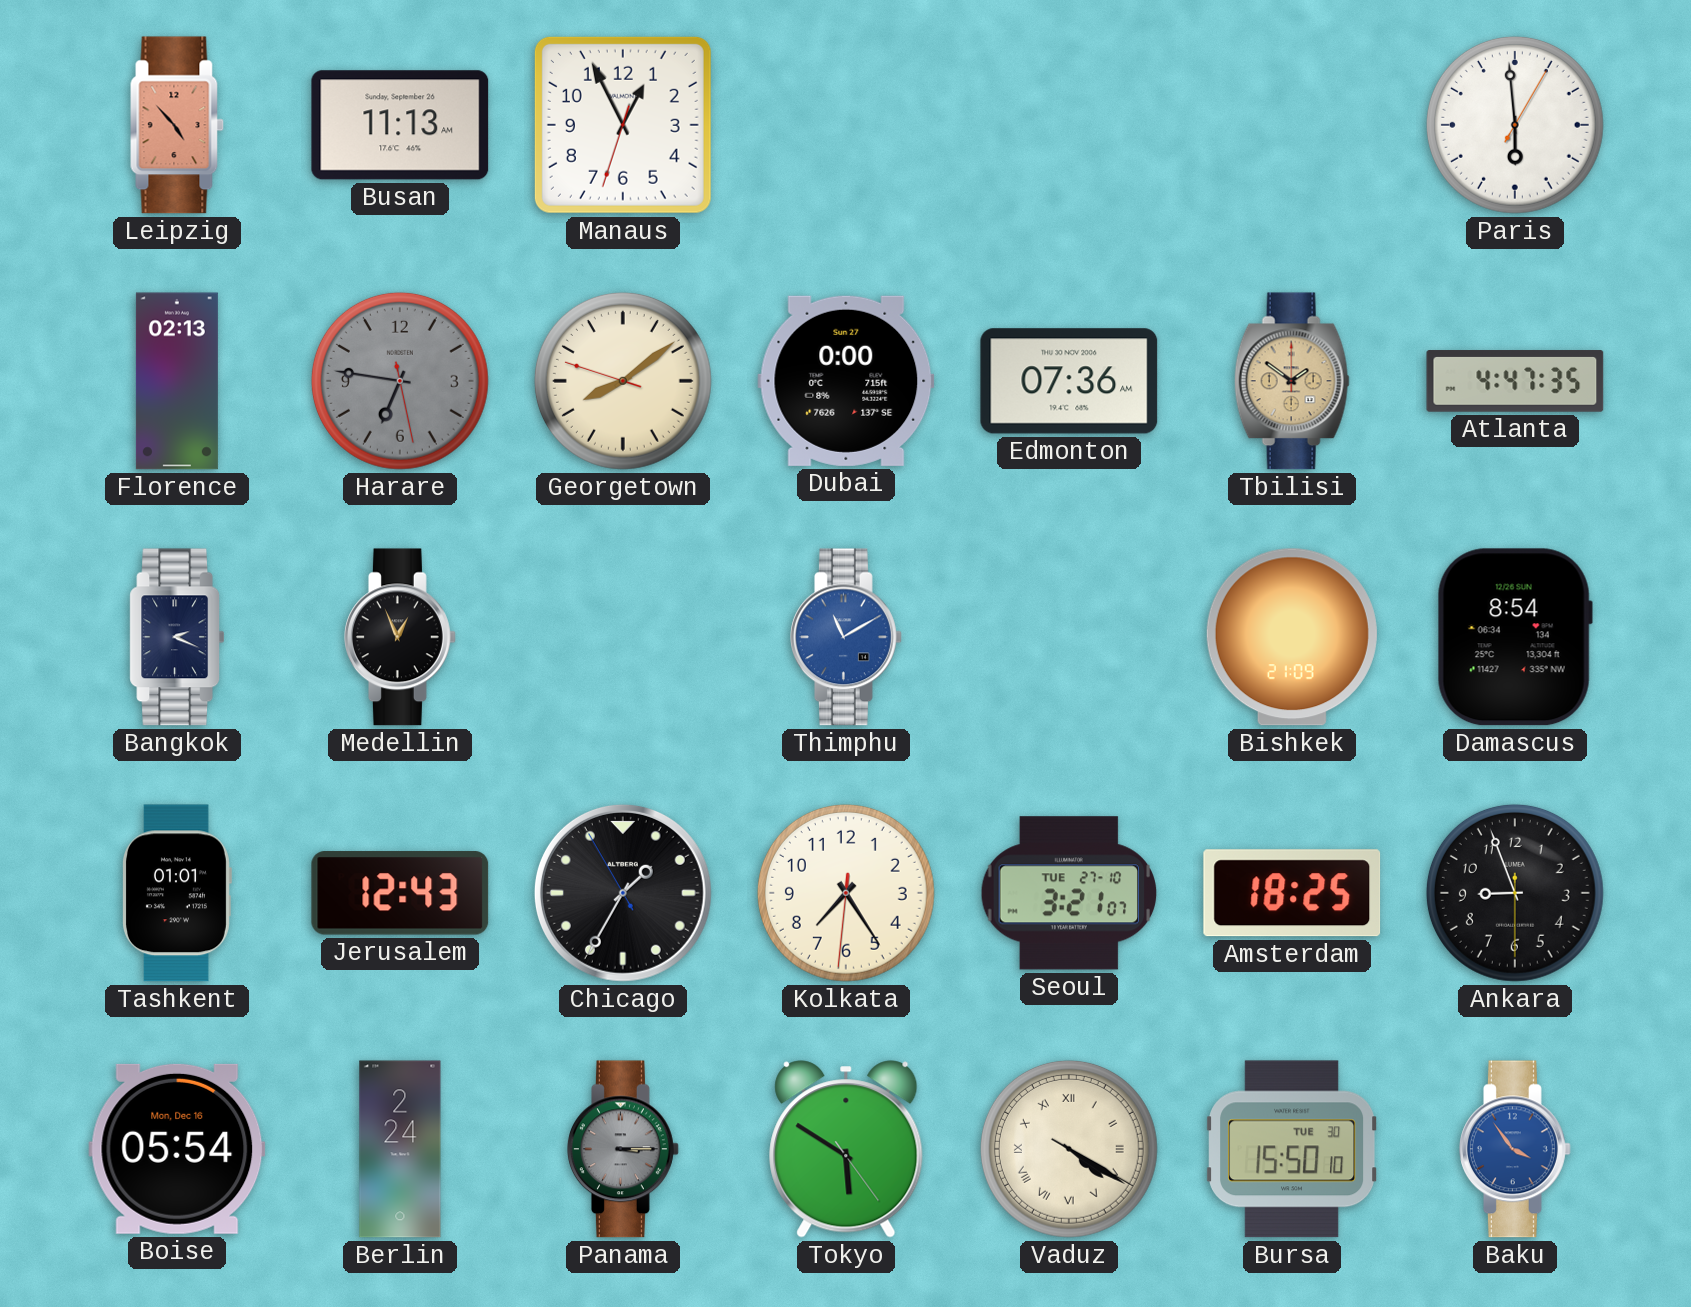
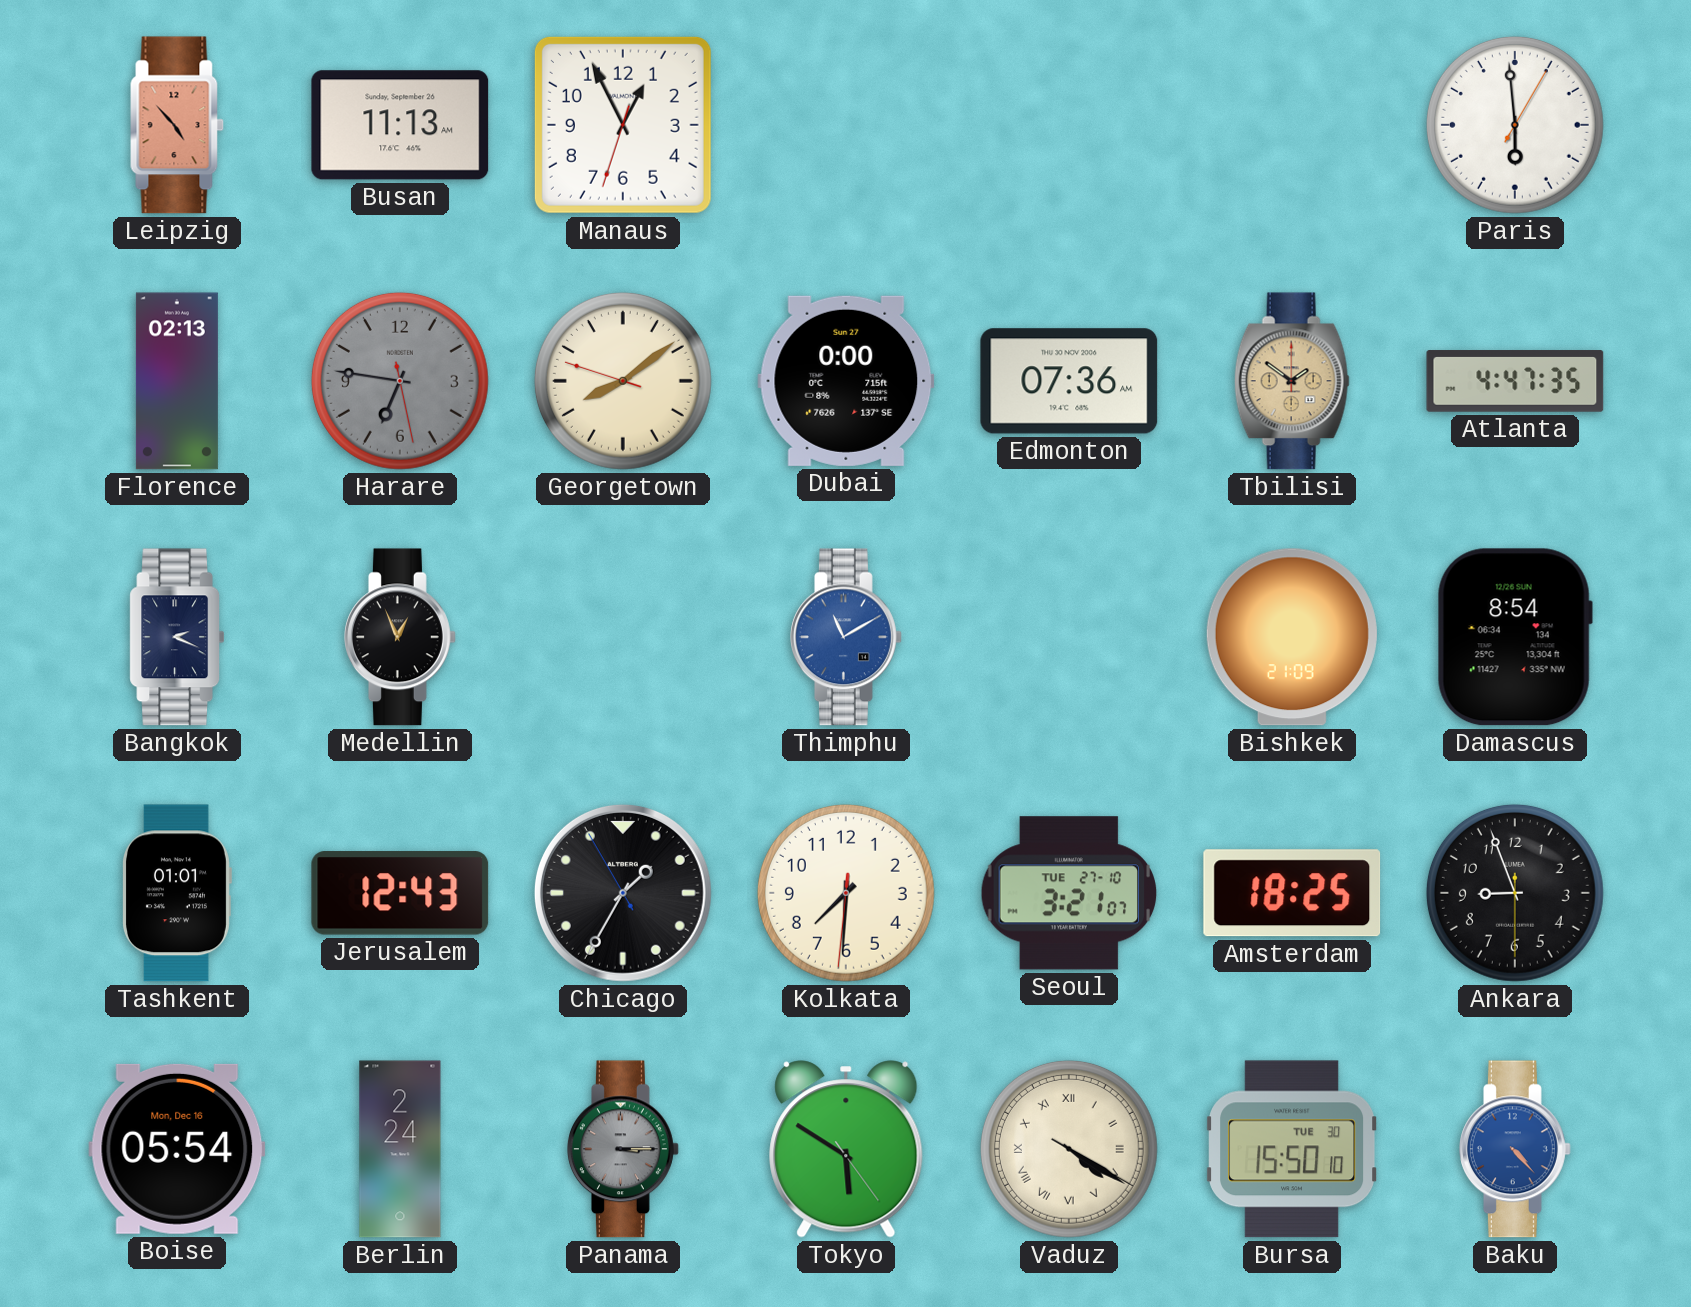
Kolkata: 7:24 -> 7:30 (846, 893)
Baku: 3:54 -> 4:23 (1516, 1149)
